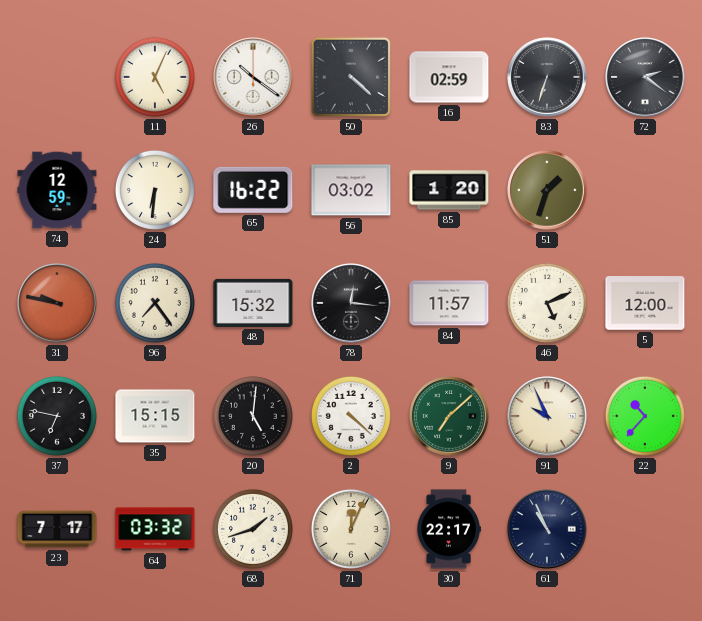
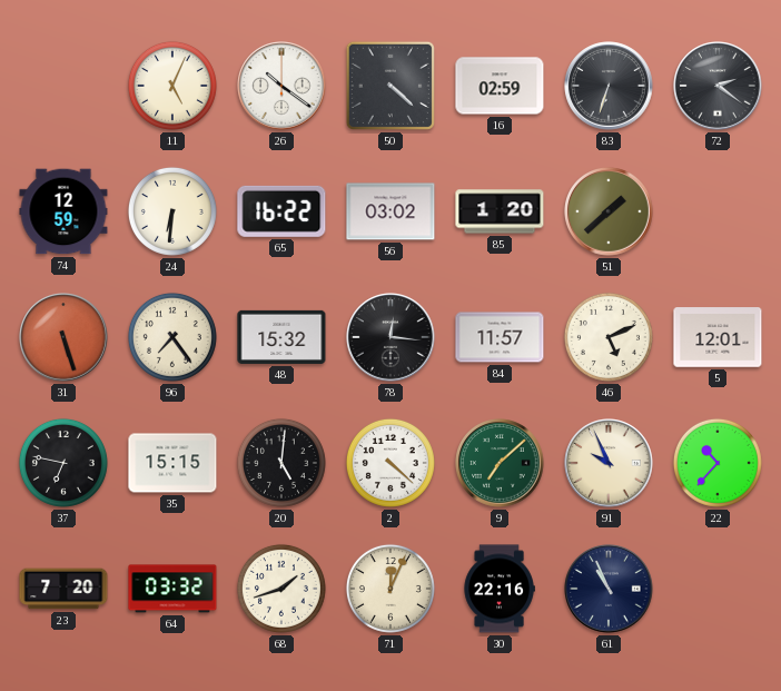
51: 1:33 -> 1:38 (609, 211)
31: 9:47 -> 5:27 (63, 337)
5: 12:00 -> 12:01 (718, 337)
23: 7:17 -> 7:20 (63, 589)
30: 22:17 -> 22:16 (500, 589)
